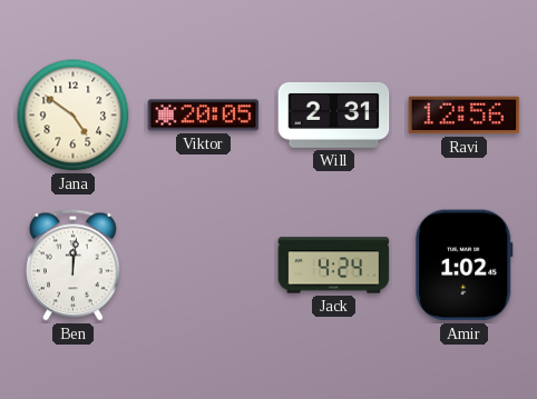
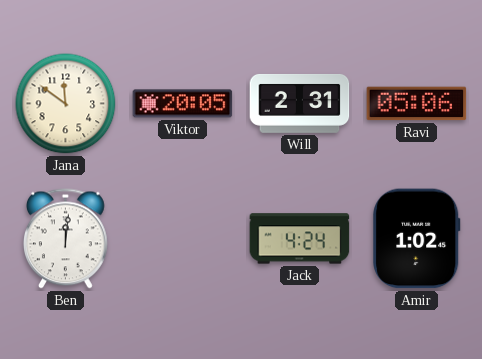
Jana: 4:51 -> 11:51 (66, 104)
Ravi: 12:56 -> 05:06 (417, 104)
